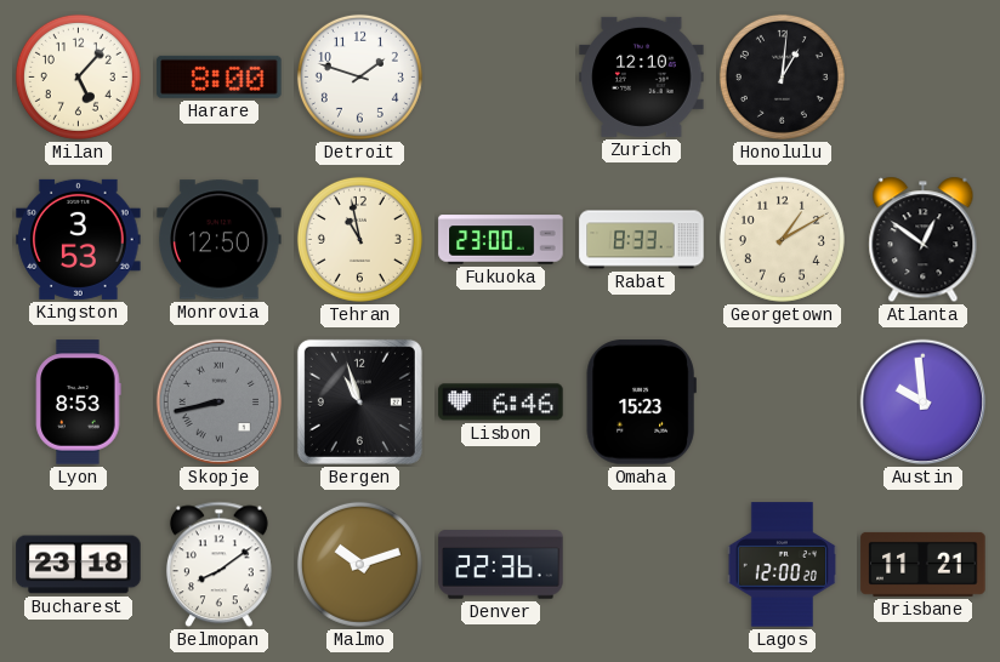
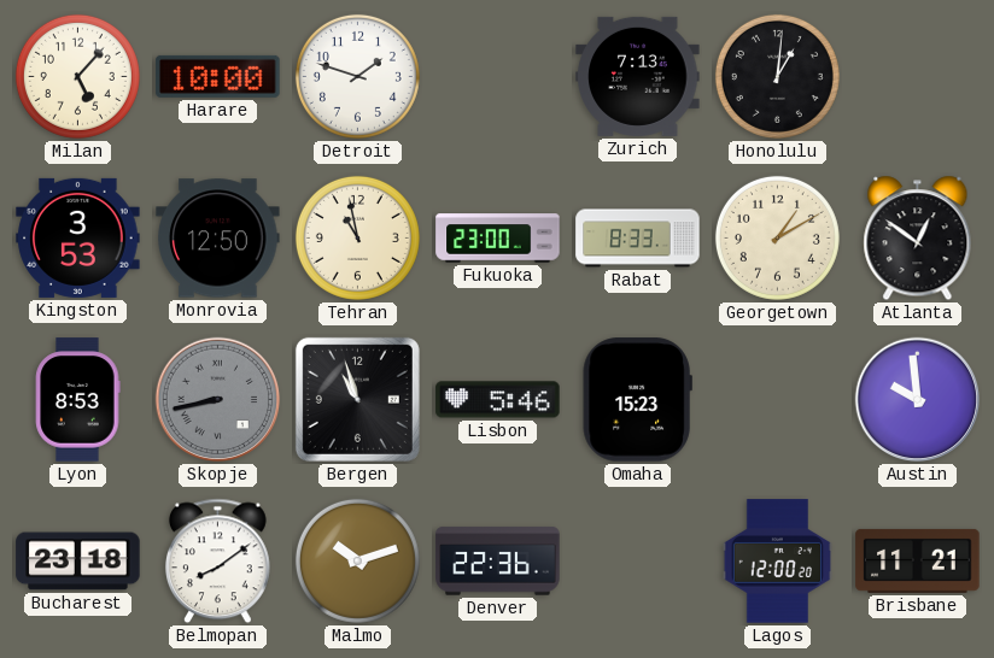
Harare: 8:00 -> 10:00 (218, 76)
Zurich: 12:10 -> 7:13 (638, 76)
Lisbon: 6:46 -> 5:46 (498, 400)
